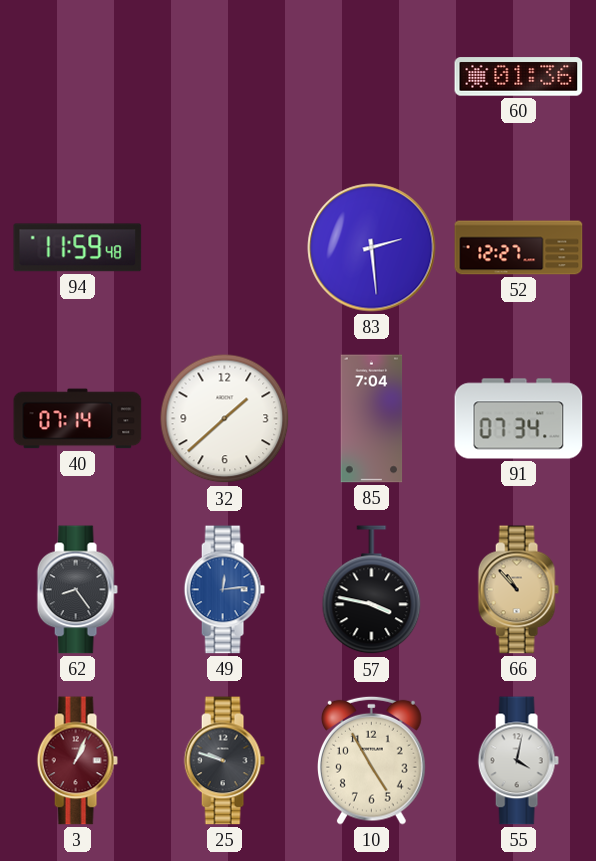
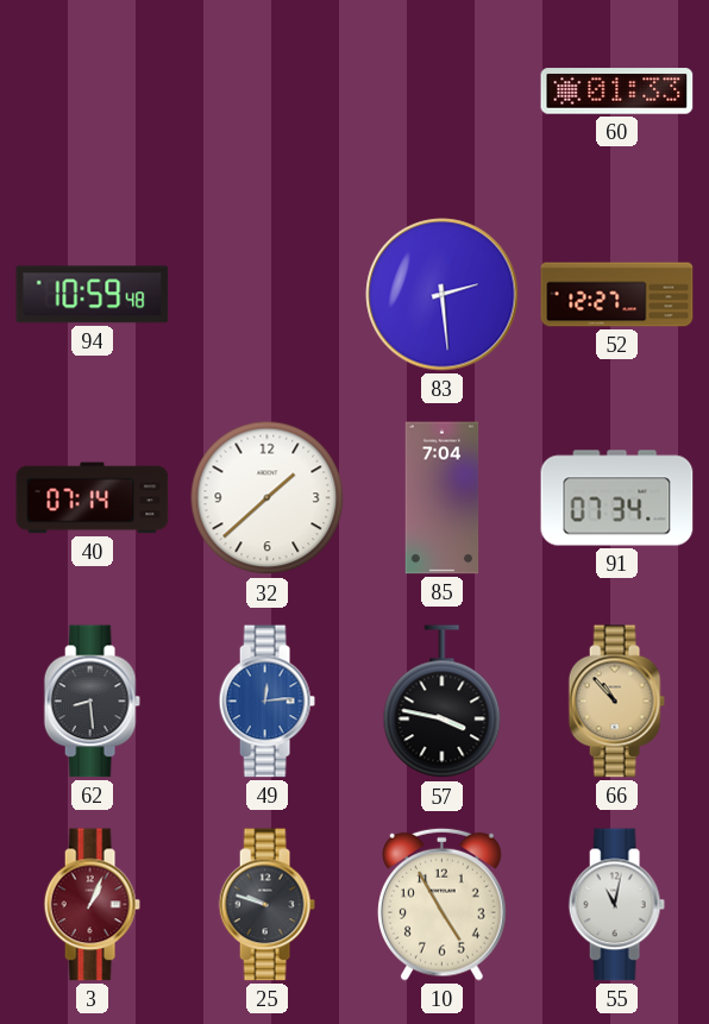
60: 01:36 -> 01:33 (617, 92)
94: 11:59 -> 10:59 (93, 295)
62: 8:24 -> 8:29 (92, 702)
55: 4:02 -> 11:02 (616, 905)
